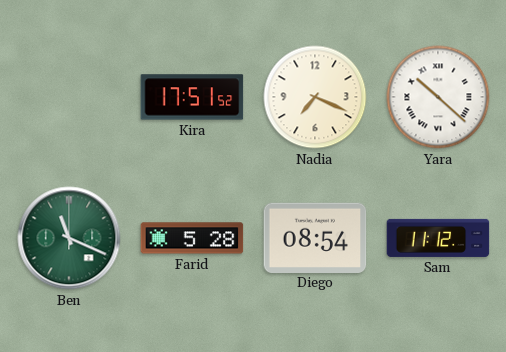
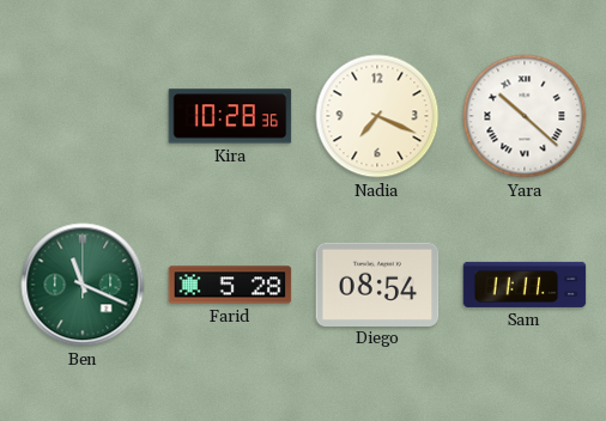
Kira: 17:51 -> 10:28 (230, 116)
Sam: 11:12 -> 11:11 (525, 285)
